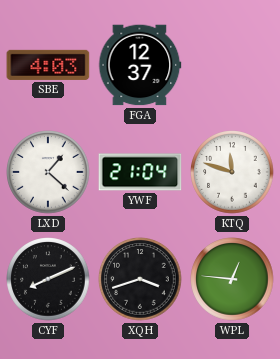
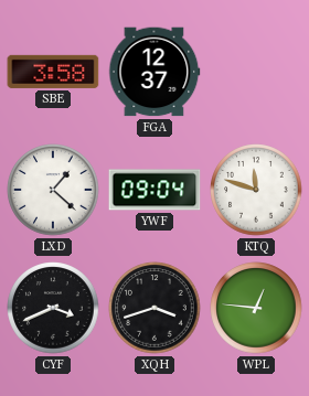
SBE: 4:03 -> 3:58 (53, 72)
YWF: 21:04 -> 09:04 (154, 190)
CYF: 8:11 -> 3:41 (53, 308)
